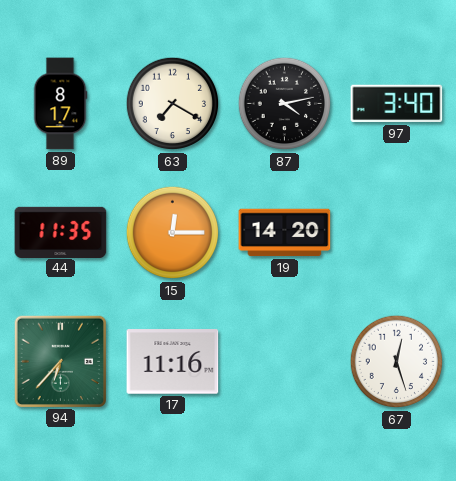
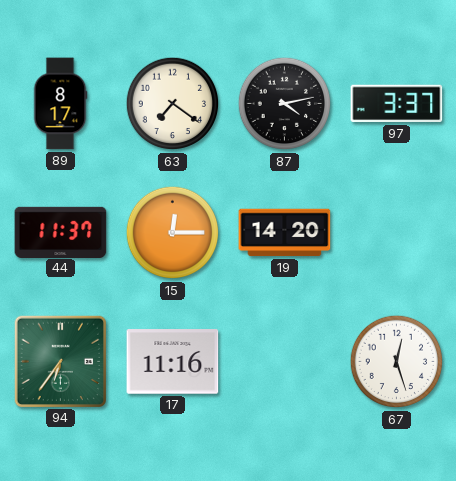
63: 7:20 -> 7:21 (173, 104)
97: 3:40 -> 3:37 (397, 104)
44: 11:35 -> 11:37 (61, 232)
94: 6:37 -> 6:36 (60, 361)
